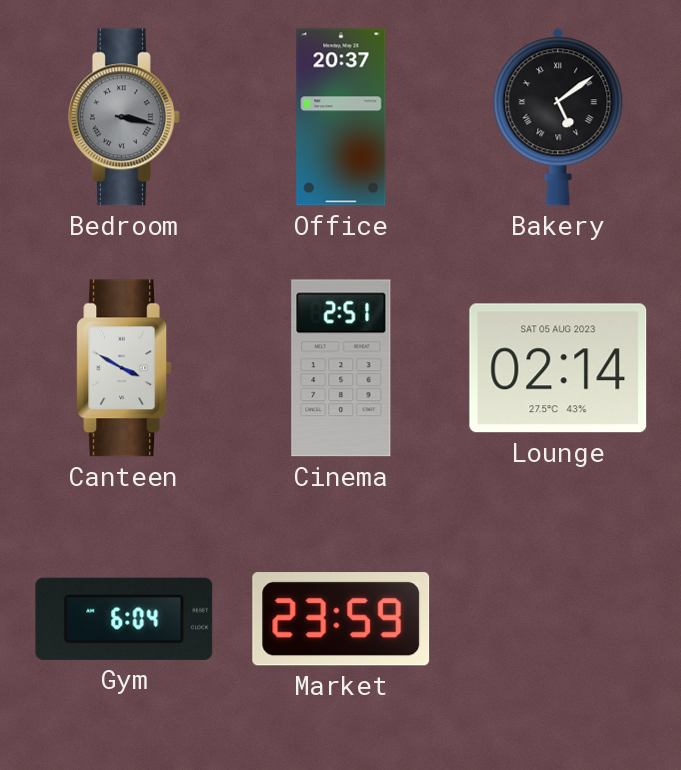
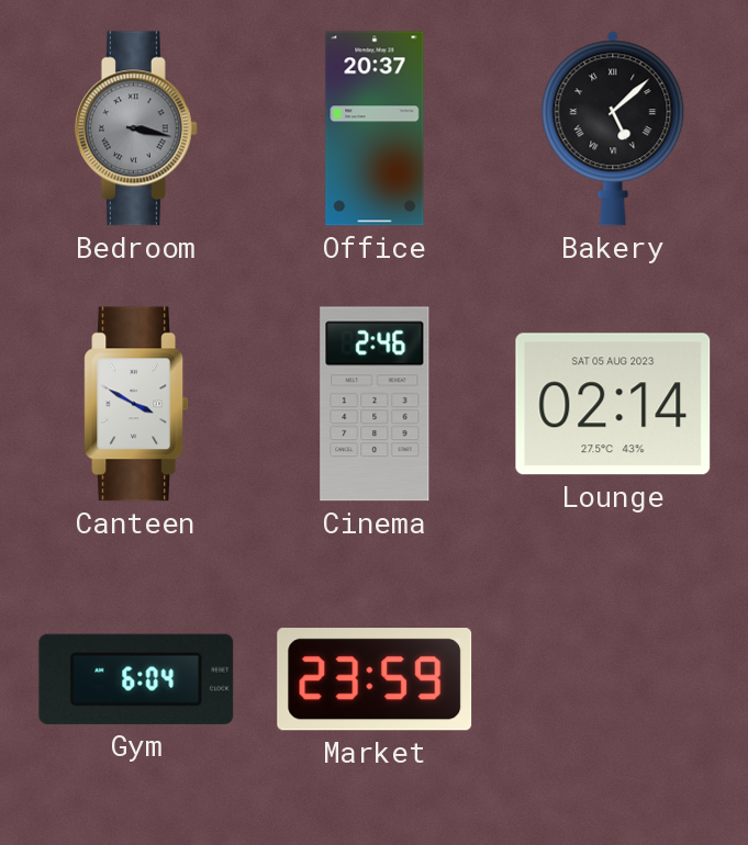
Bakery: 5:09 -> 5:08 (613, 128)
Cinema: 2:51 -> 2:46 (375, 404)
